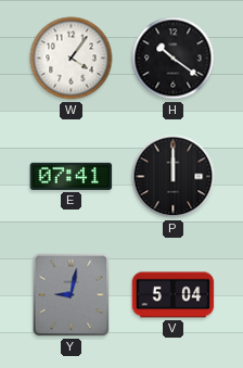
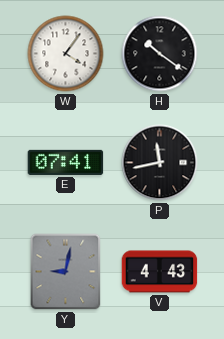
P: 12:00 -> 11:43 (160, 163)
V: 5:04 -> 4:43 (160, 272)
